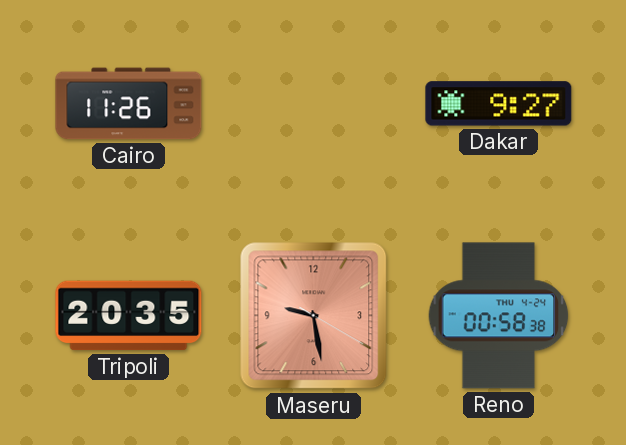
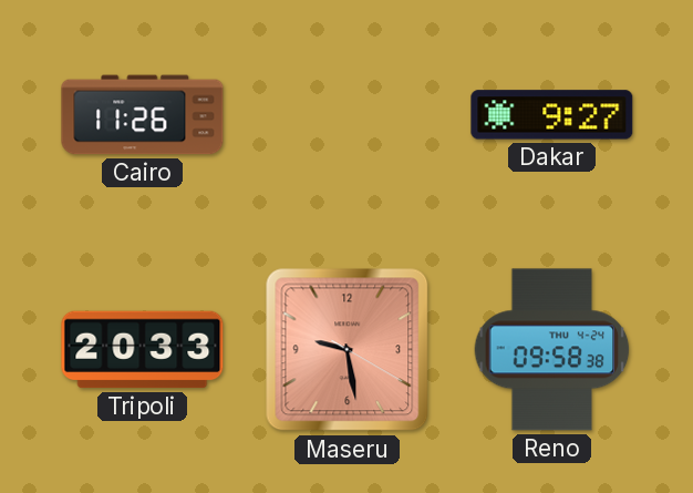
Tripoli: 20:35 -> 20:33 (143, 350)
Reno: 00:58 -> 09:58 (552, 350)
